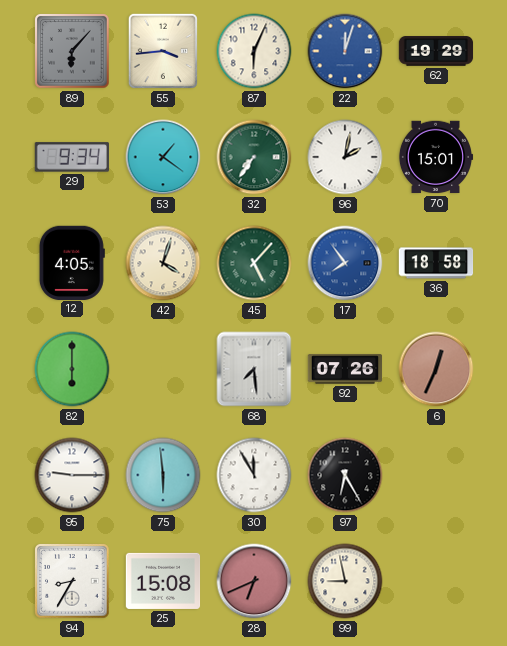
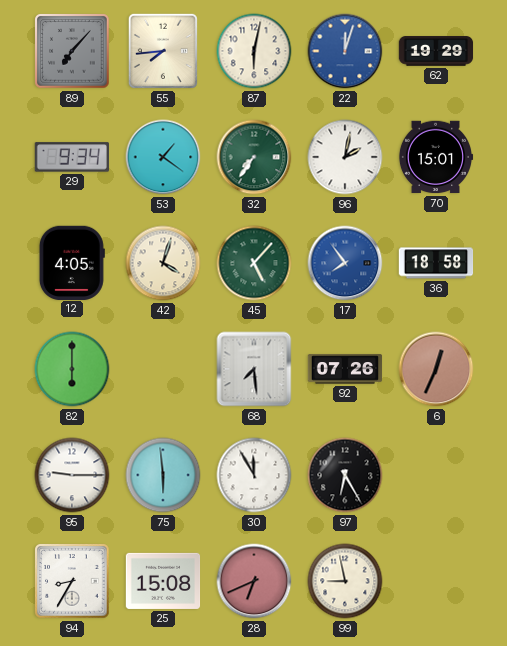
89: 6:07 -> 7:07 (72, 51)
55: 3:44 -> 7:44 (163, 51)
87: 6:04 -> 6:02 (254, 51)
